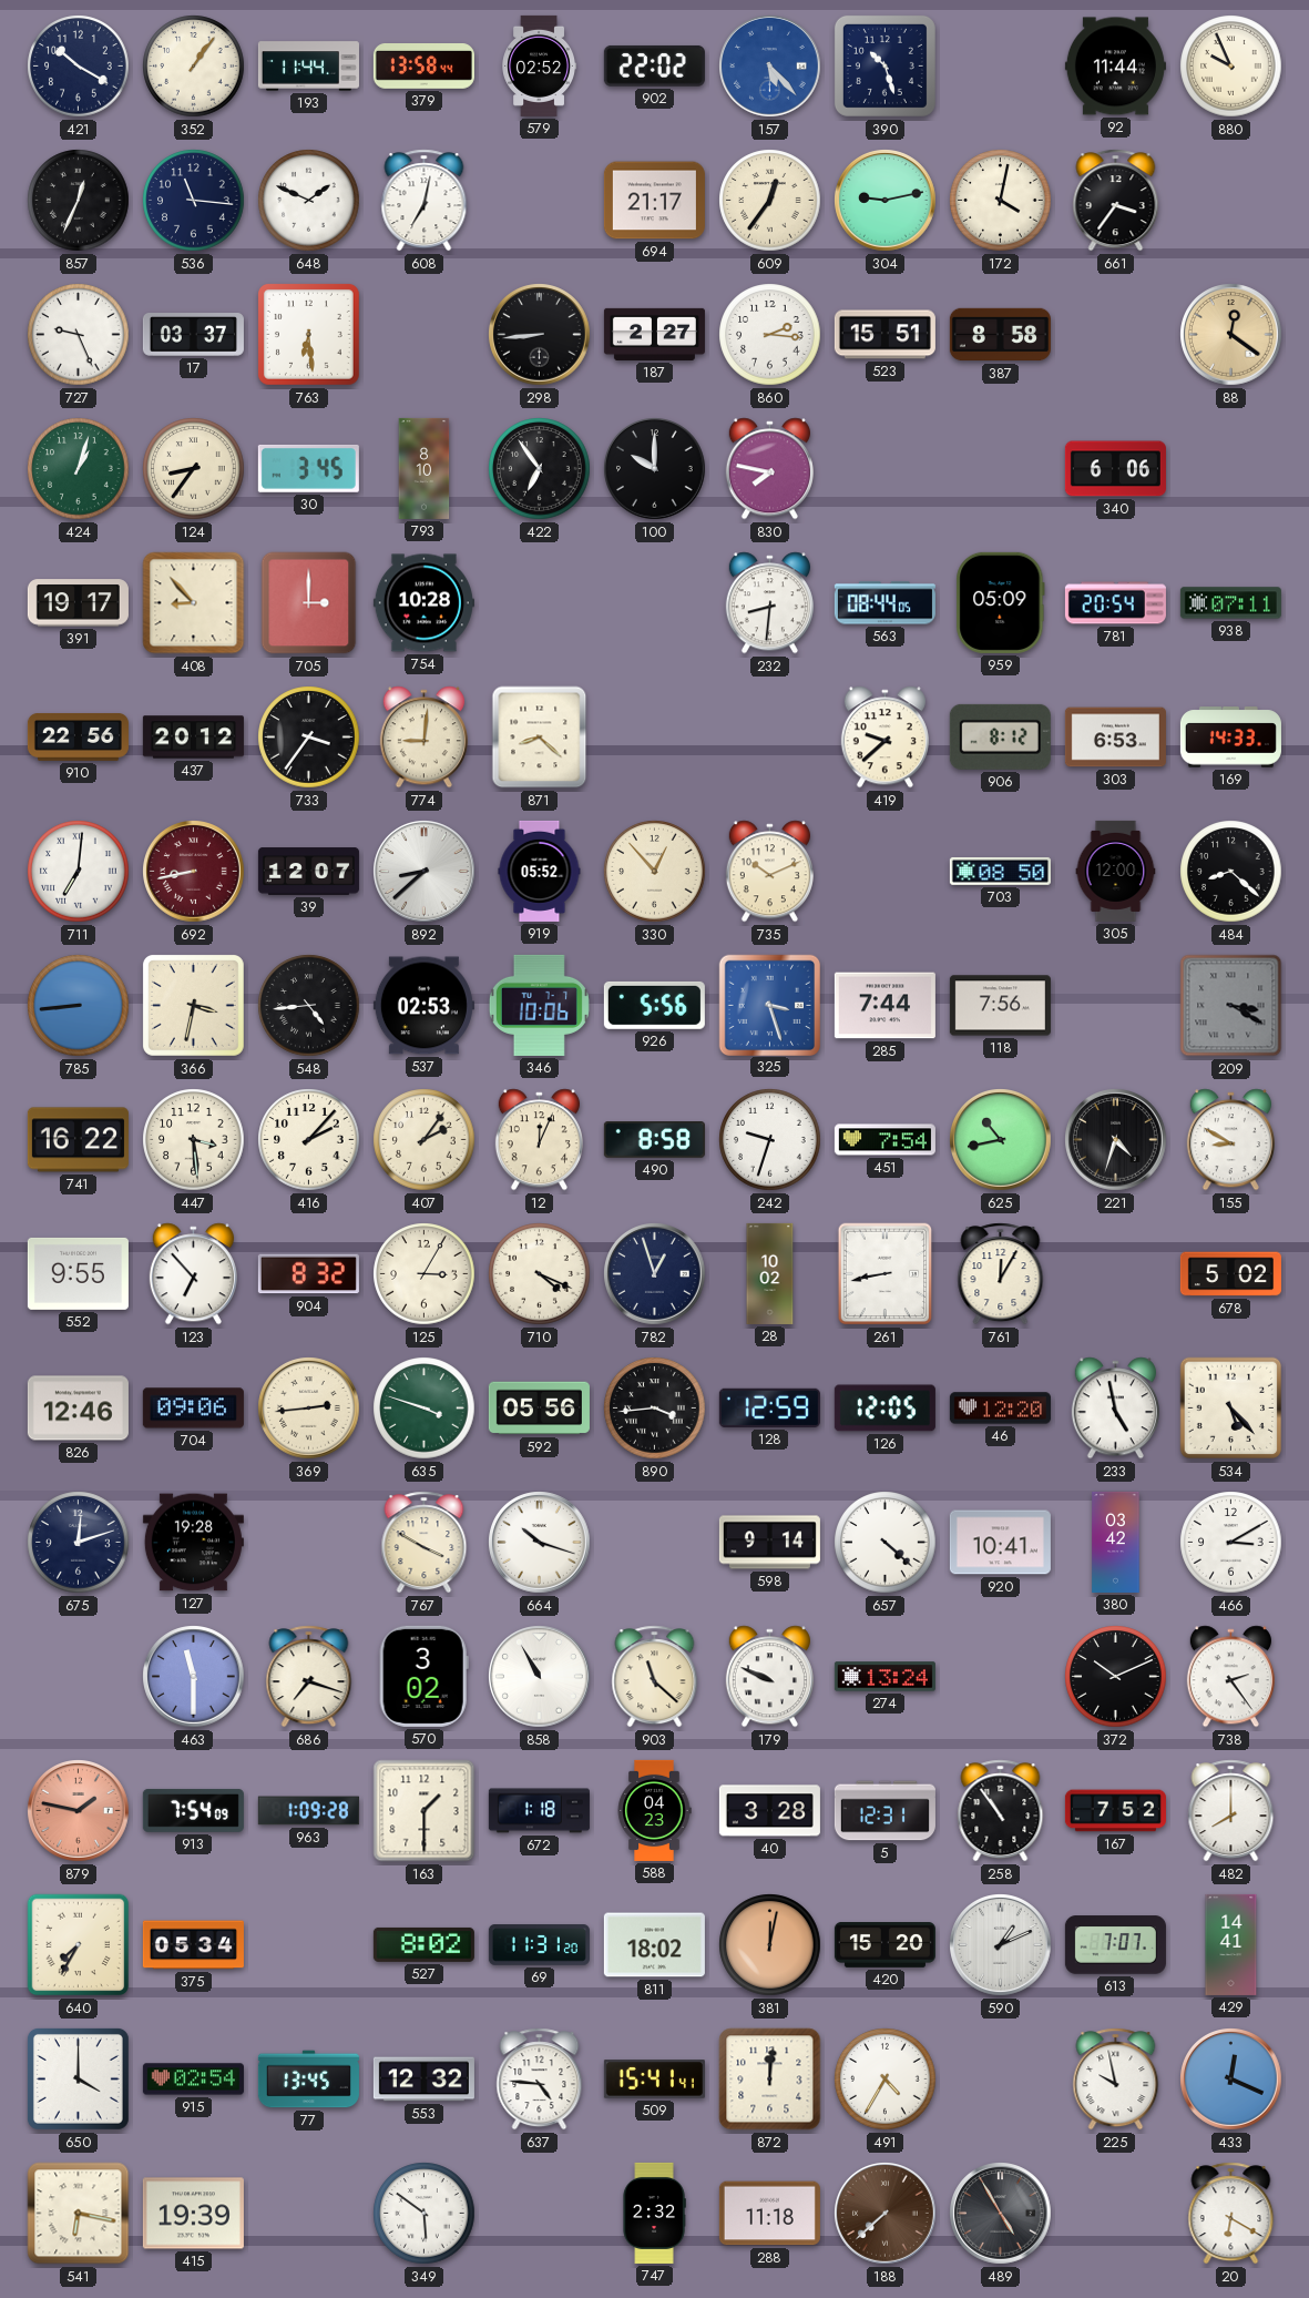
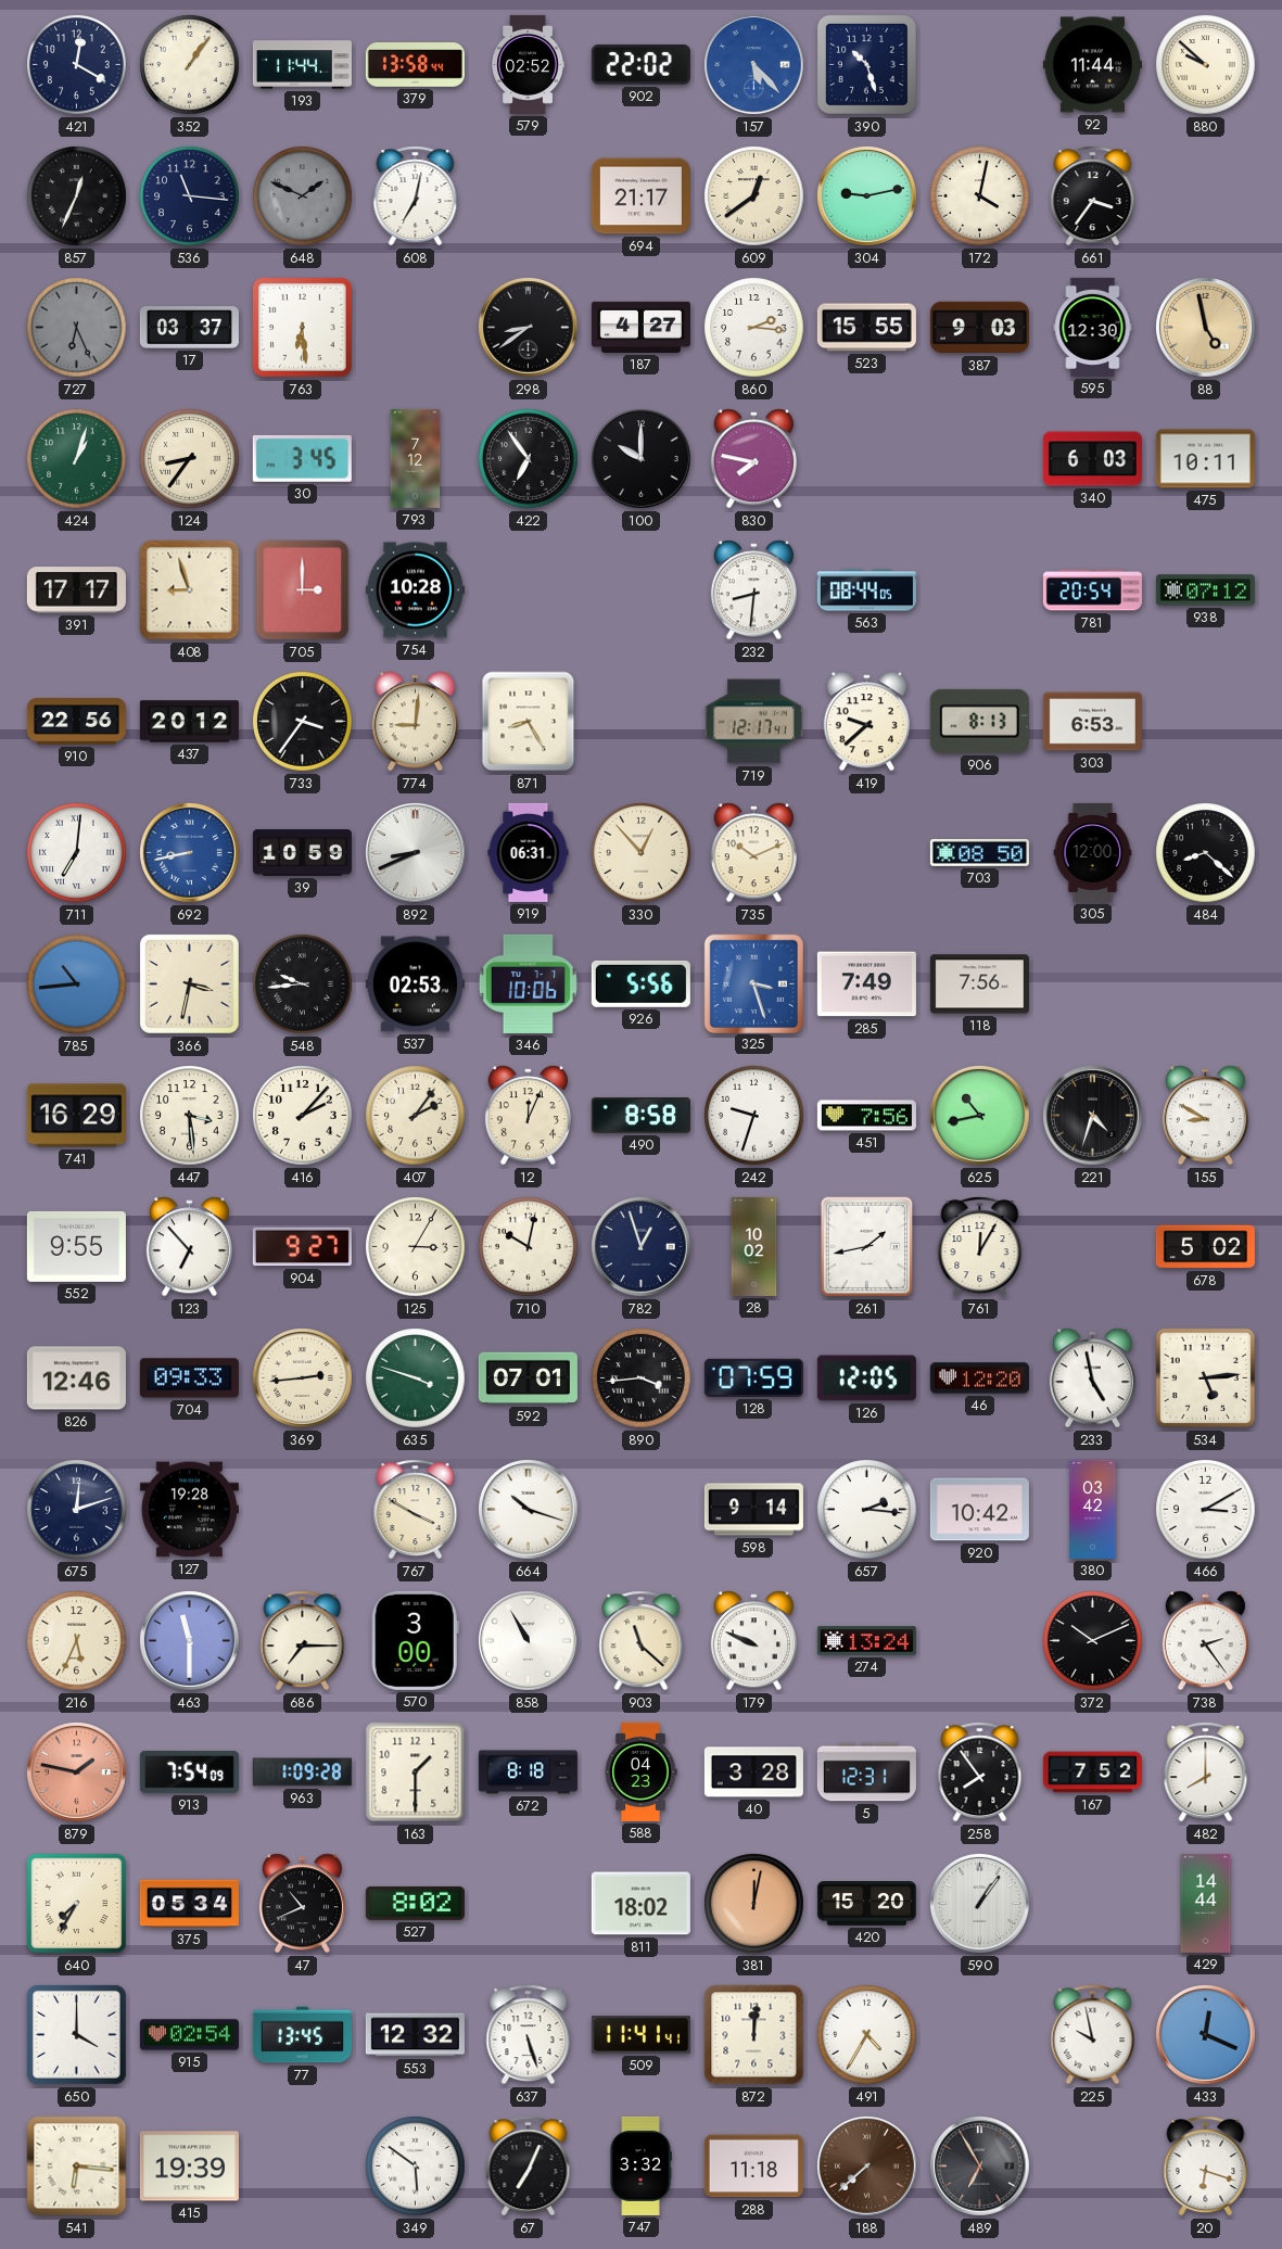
421: 10:20 -> 12:20 (77, 65)
880: 9:56 -> 9:52 (1206, 65)
648 dial: white -> grey (303, 196)
609: 12:36 -> 12:39 (754, 196)
727: 9:26 -> 6:26 (77, 328)
727 dial: white -> grey (77, 328)
298: 8:44 -> 8:39 (529, 328)
187: 2:27 -> 4:27 (640, 327)
523: 15:51 -> 15:55 (866, 328)
387: 8:58 -> 9:03 (979, 328)
595: none -> 12:30 (1093, 327)
88: 12:21 -> 4:58 (1206, 328)
793: 8:10 -> 7:12 (416, 458)
340: 6:06 -> 6:03 (1092, 459)
475: none -> 10:11 (1205, 459)
391: 19:17 -> 17:17 (76, 590)
408: 8:53 -> 8:57 (190, 590)
959: 05:09 -> none (1001, 602)
938: 07:11 -> 07:12 (1205, 590)
871: 8:22 -> 8:25 (529, 722)
719: none -> 12:17 (753, 722)
906: 8:12 -> 8:13 (979, 721)
169: 14:33 -> none (1230, 738)
692 dial: burgundy -> blue (190, 853)
39: 12:07 -> 10:59 (302, 853)
892: 8:38 -> 8:41 (416, 853)
919: 05:52 -> 06:31 (529, 852)
785: 8:44 -> 10:44 (77, 984)
548: 4:44 -> 9:44 (303, 984)
285: 7:44 -> 7:49 (866, 984)
209: 3:20 -> none (1231, 1006)
741: 16:22 -> 16:29 (76, 1116)
451: 7:54 -> 7:56 (866, 1116)
904: 8:32 -> 9:27 (302, 1247)
710: 4:19 -> 10:02 (529, 1247)
261: 8:43 -> 1:43 (867, 1247)
704: 09:06 -> 09:33 (189, 1378)
592: 05:56 -> 07:01 (528, 1378)
128: 12:59 -> 07:59 (753, 1377)
534: 5:23 -> 5:14 (1206, 1378)
657: 4:22 -> 2:16 (867, 1510)
920: 10:41 -> 10:42 (979, 1510)
216: none -> 5:34 (77, 1641)
686: 7:18 -> 7:15 (303, 1641)
570: 3:02 -> 3:00 (415, 1640)
672: 1:18 -> 8:18 (528, 1772)
258: 10:54 -> 7:54 (980, 1772)
47: none -> 10:41 (302, 1904)
69: 11:31 -> none (539, 1945)
590: 1:11 -> 1:06 (980, 1904)
613: 7:07 -> none (1115, 1945)
429: 14:41 -> 14:44 (1206, 1903)
637: 4:46 -> 5:27 (529, 2035)
509: 15:41 -> 11:41 (640, 2035)
541: 6:17 -> 6:16 (77, 2167)
67: none -> 7:04 (529, 2167)
747: 2:32 -> 3:32 (640, 2165)
489: 4:55 -> 6:55 (980, 2167)
20: 6:20 -> 6:18 (1206, 2167)
